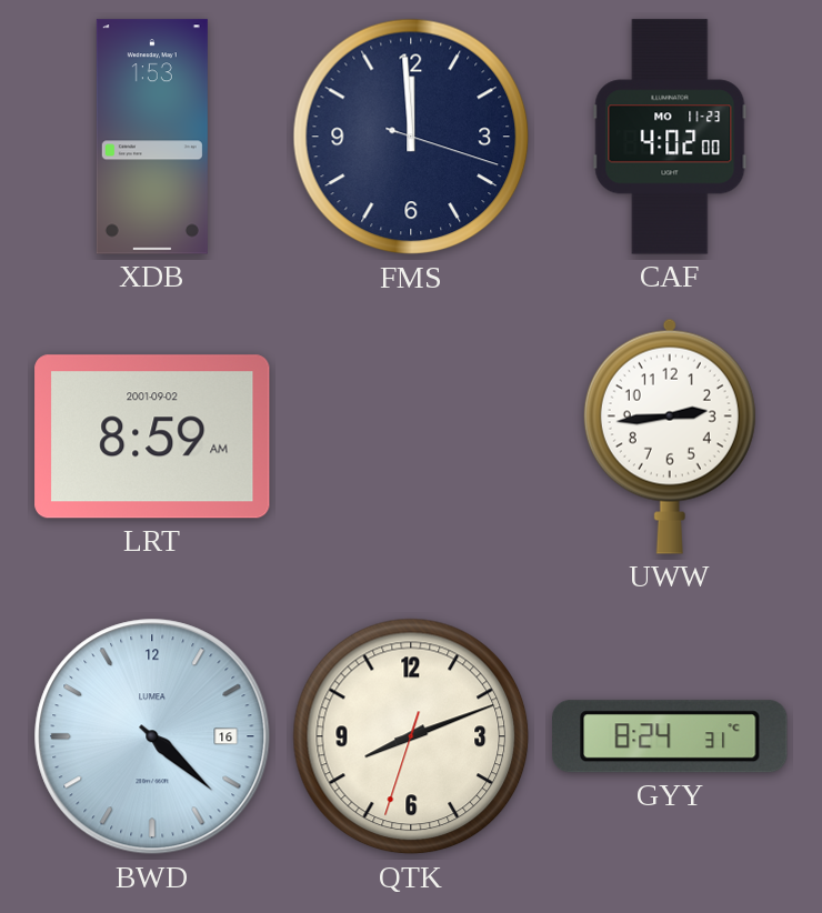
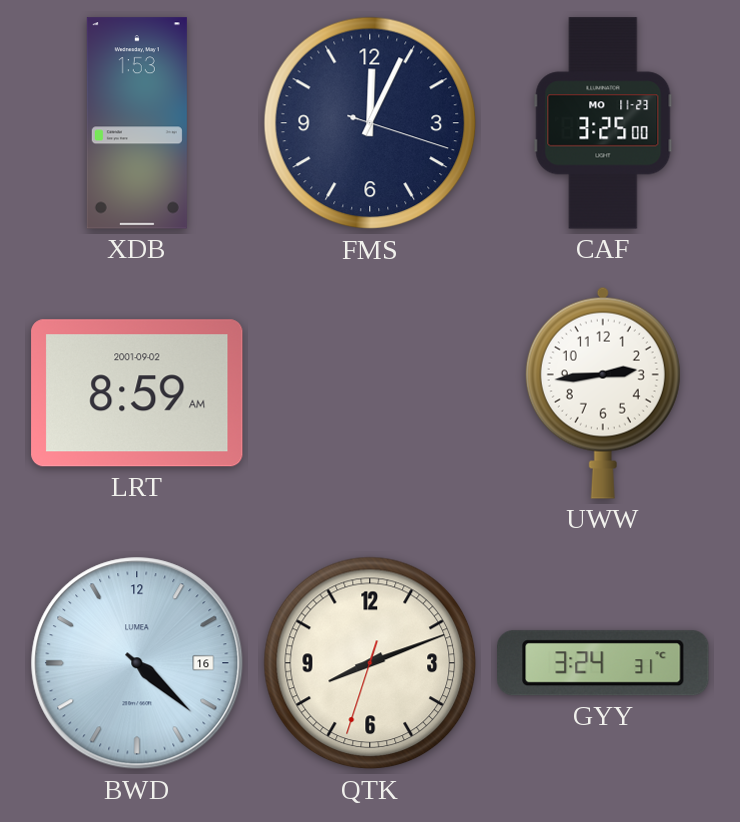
FMS: 11:59 -> 12:04 (370, 123)
CAF: 4:02 -> 3:25 (603, 123)
GYY: 8:24 -> 3:24 (603, 663)
